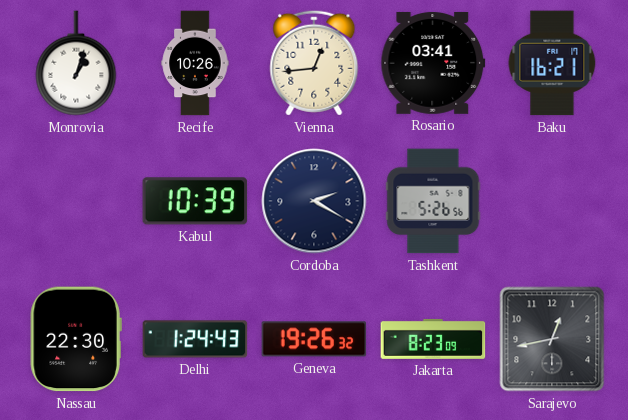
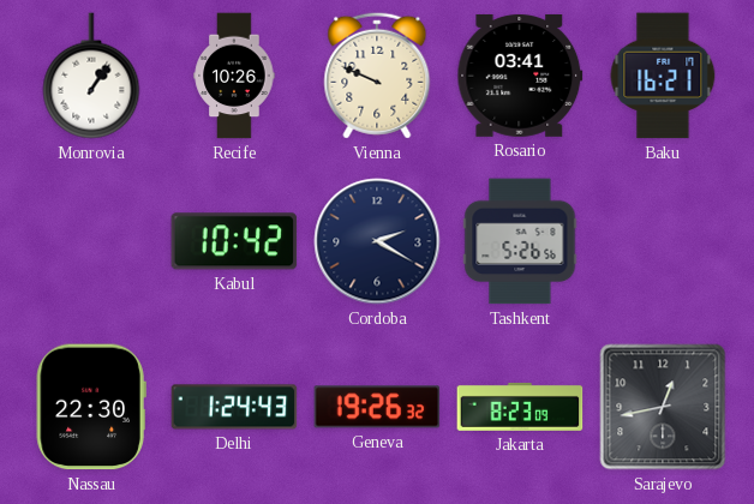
Monrovia: 1:03 -> 1:06 (91, 76)
Vienna: 12:44 -> 9:49 (377, 76)
Kabul: 10:39 -> 10:42 (234, 241)
